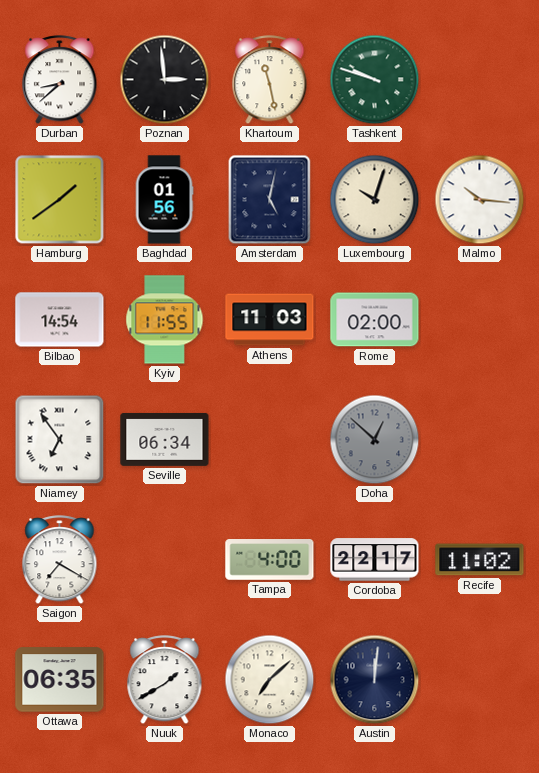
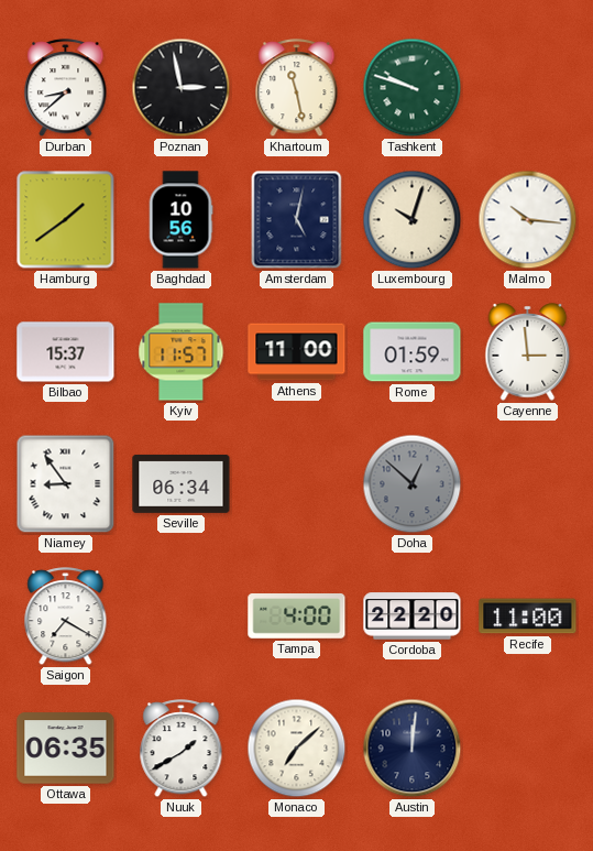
Poznan: 2:59 -> 2:58 (182, 88)
Baghdad: 01:56 -> 10:56 (180, 220)
Bilbao: 14:54 -> 15:37 (66, 352)
Kyiv: 11:55 -> 11:57 (182, 352)
Athens: 11:03 -> 11:00 (297, 352)
Rome: 02:00 -> 01:59 (413, 352)
Cayenne: none -> 2:59 (528, 352)
Niamey: 6:54 -> 8:54 (66, 484)
Cordoba: 22:17 -> 22:20 (413, 617)
Recife: 11:02 -> 11:00 (528, 617)
